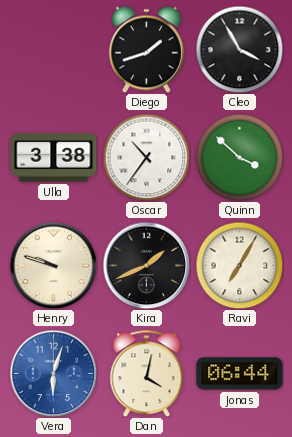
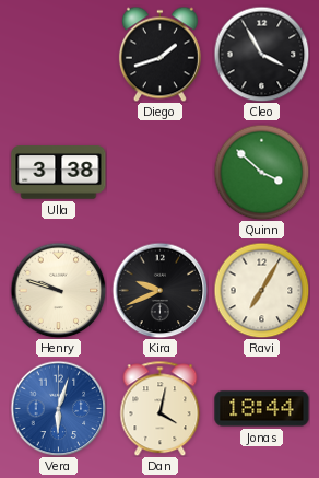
Oscar: 10:36 -> none (146, 157)
Kira: 1:41 -> 9:41 (159, 290)
Jonas: 06:44 -> 18:44 (262, 409)
